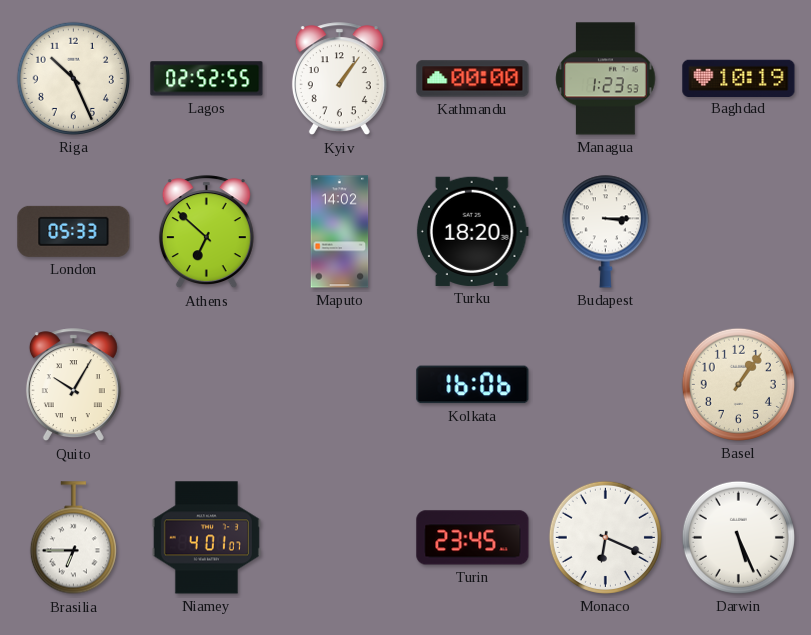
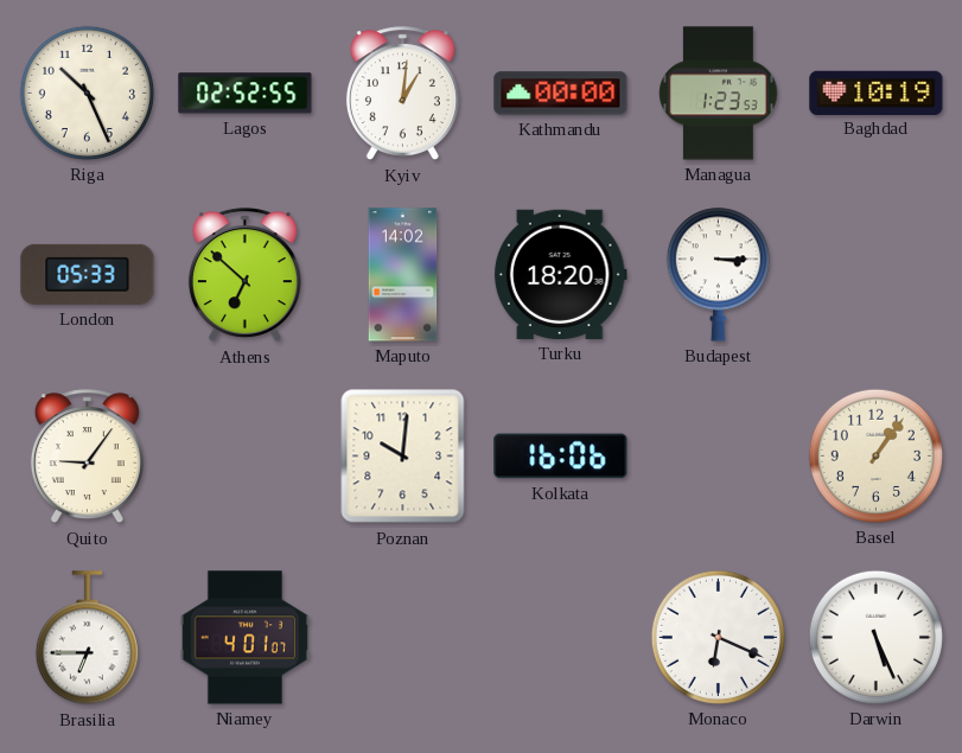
Kyiv: 1:06 -> 1:01 (402, 94)
Quito: 10:05 -> 9:06 (87, 457)
Poznan: none -> 10:01 (403, 457)
Turin: 23:45 -> none (473, 538)
